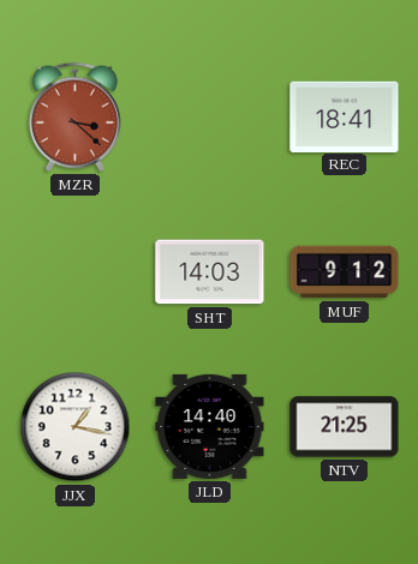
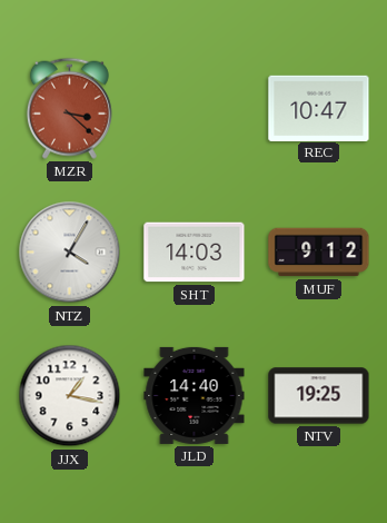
REC: 18:41 -> 10:47 (319, 108)
NTZ: none -> 4:05 (70, 253)
NTV: 21:25 -> 19:25 (319, 396)
